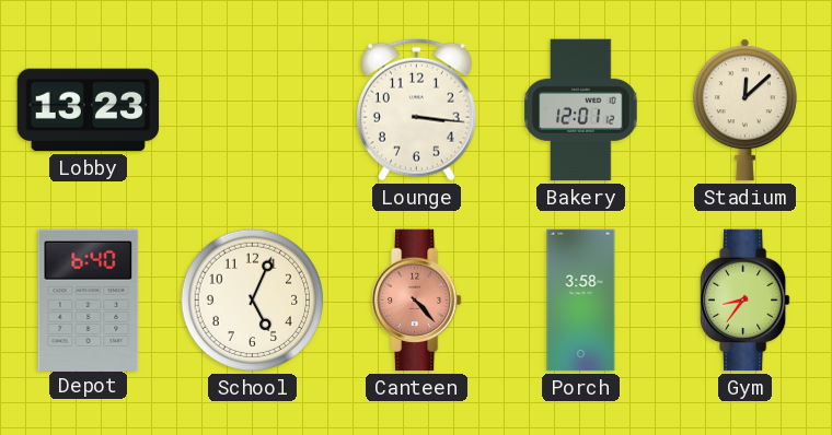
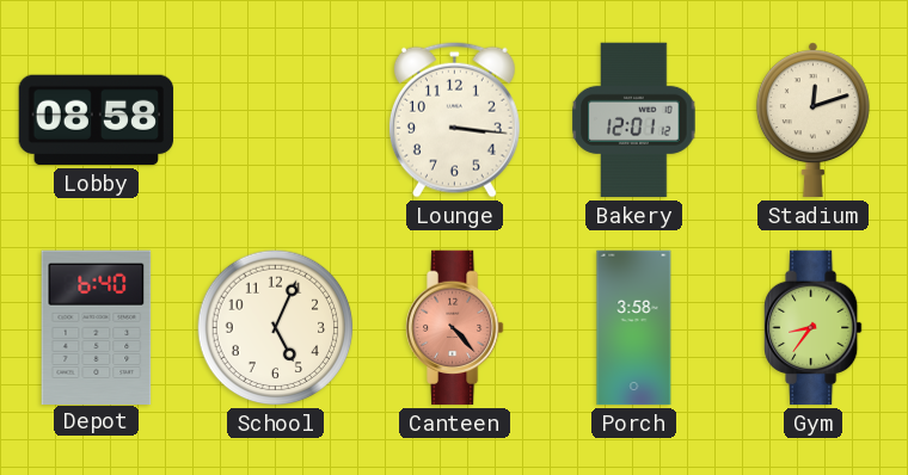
Lobby: 13:23 -> 08:58 (97, 121)
Stadium: 12:08 -> 12:12 (812, 121)
